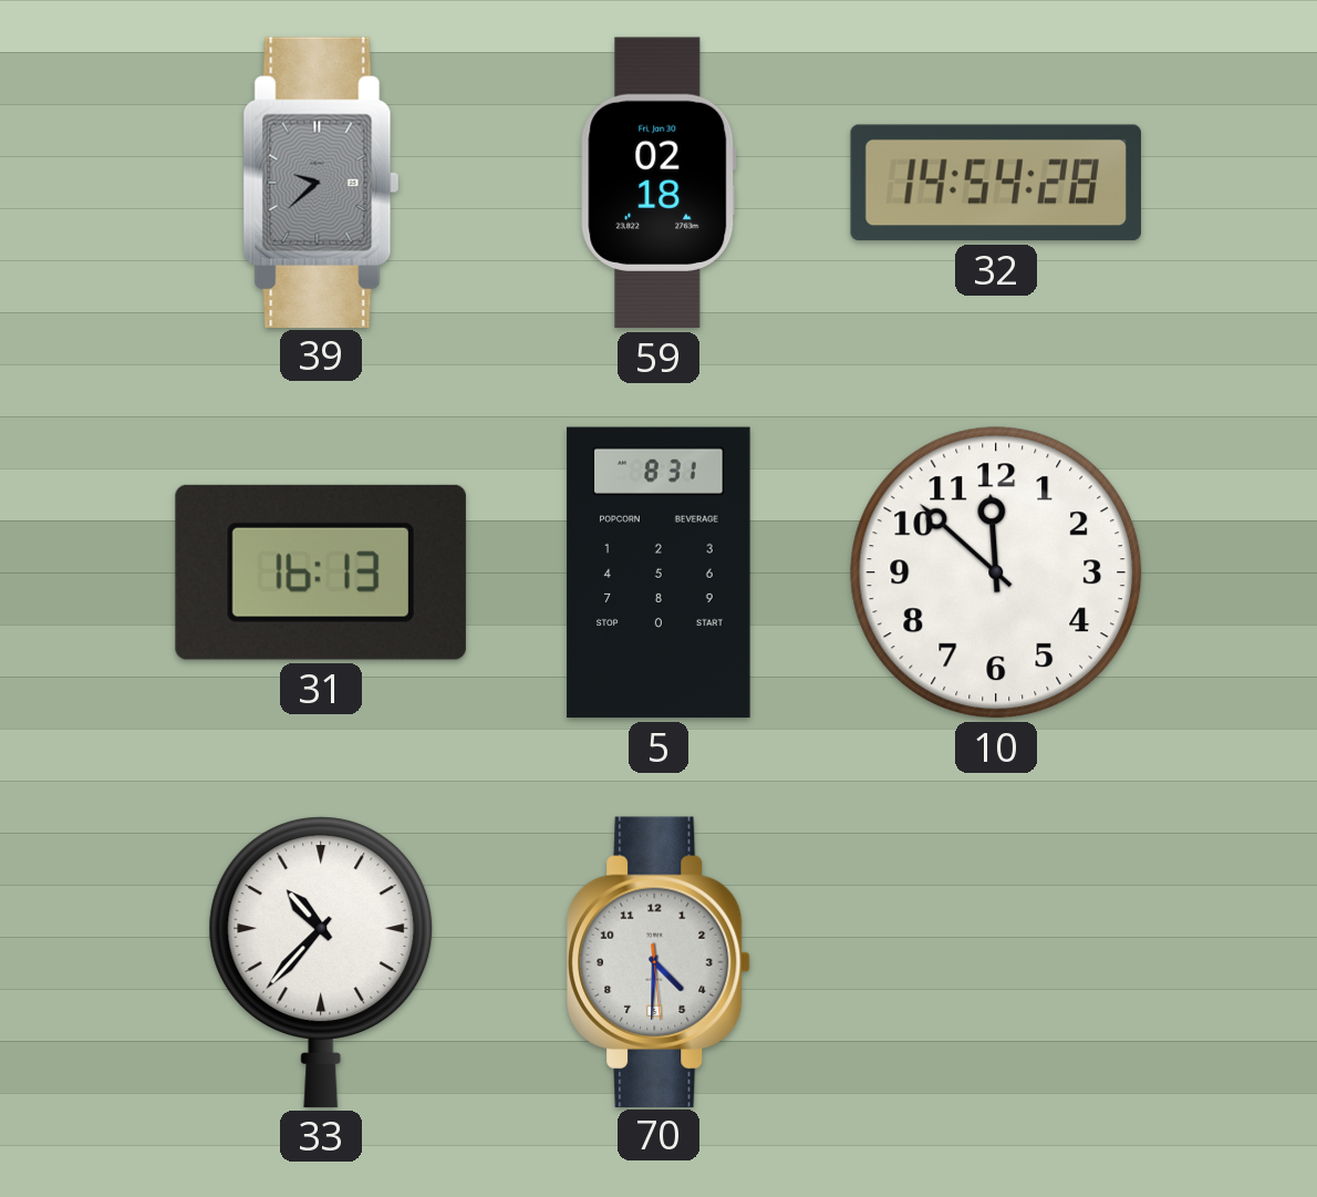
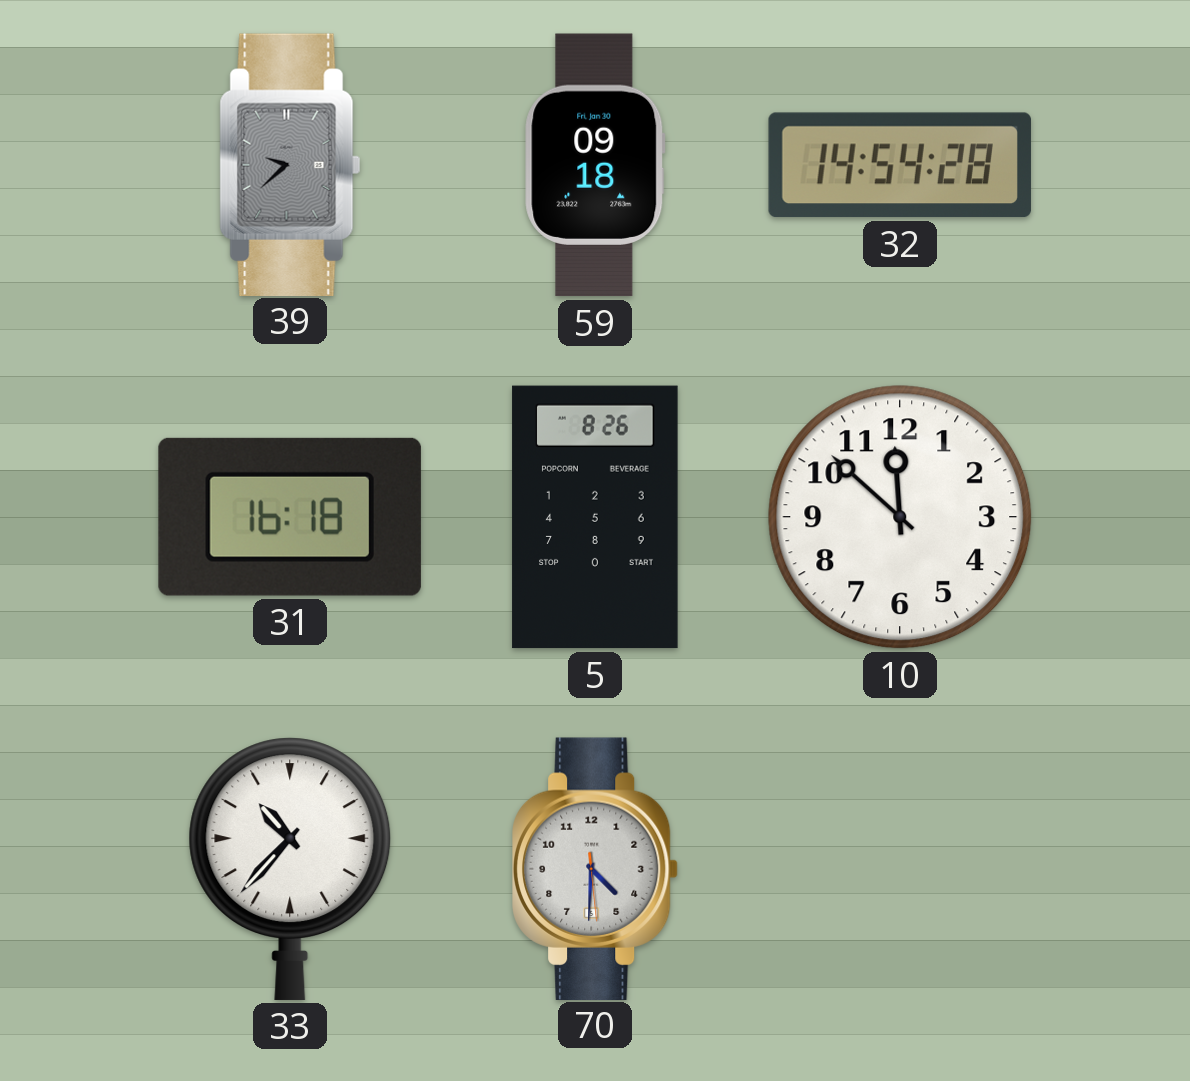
59: 02:18 -> 09:18 (595, 165)
31: 16:13 -> 16:18 (290, 517)
5: 8:31 -> 8:26 (595, 517)
